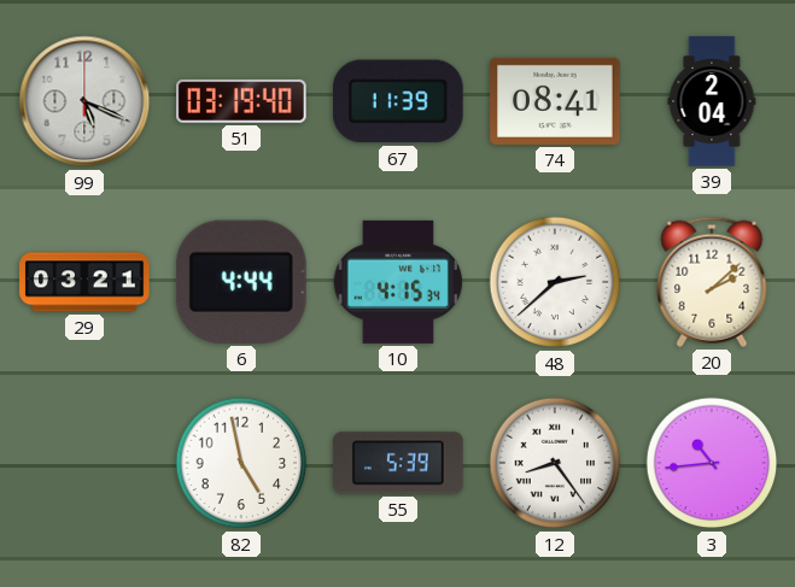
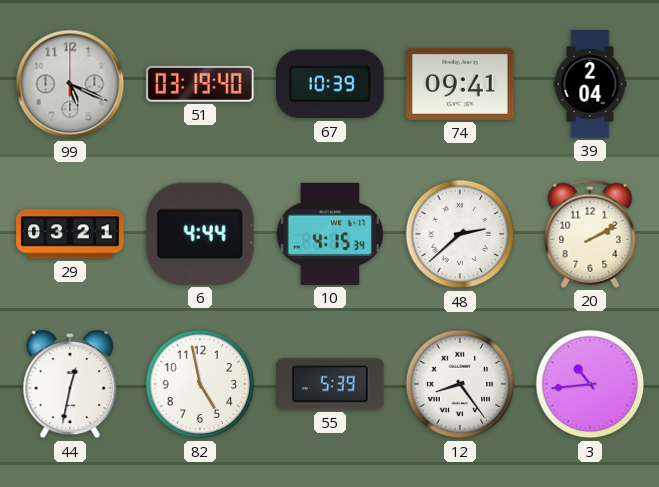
67: 11:39 -> 10:39 (330, 84)
74: 08:41 -> 09:41 (460, 84)
20: 2:08 -> 2:10 (590, 234)
44: none -> 12:32 (70, 384)
